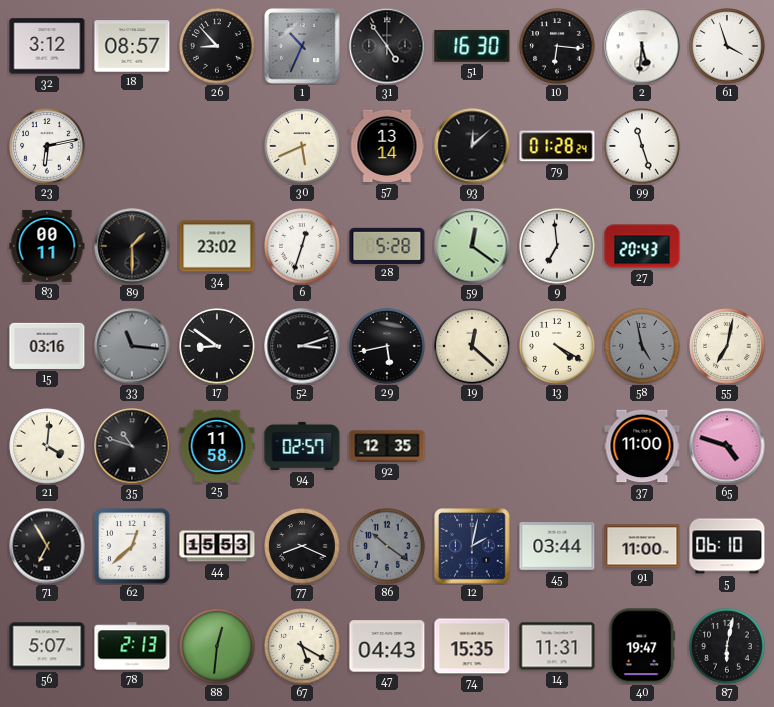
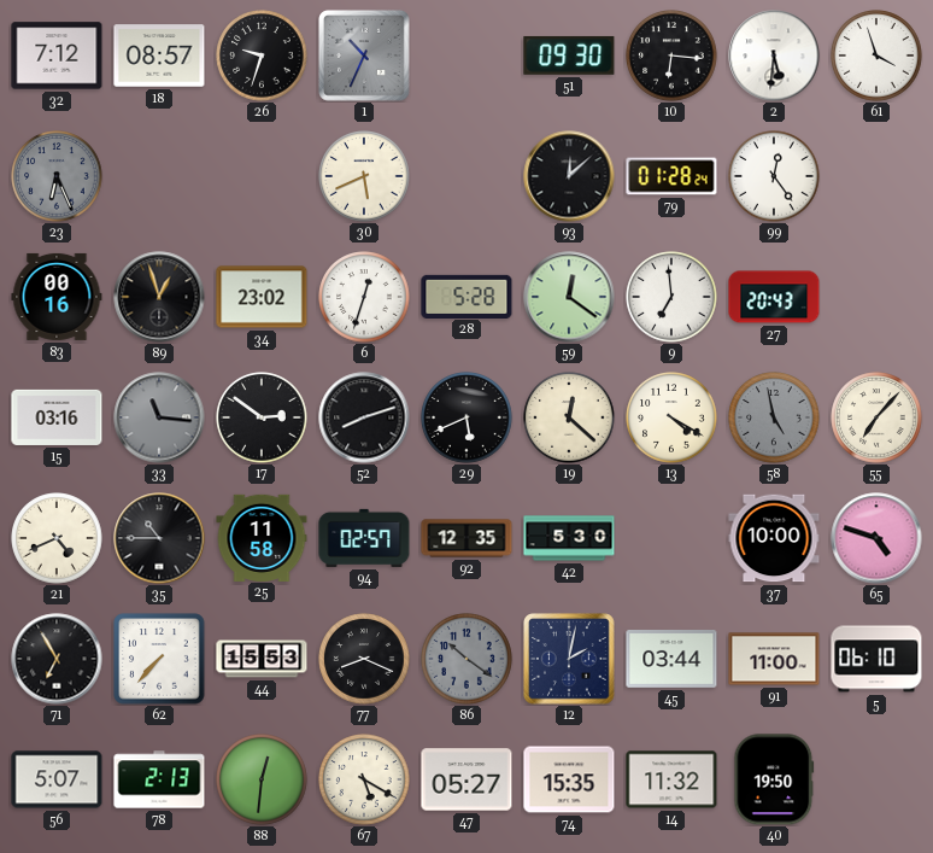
32: 3:12 -> 7:12 (57, 55)
26: 8:53 -> 9:33 (262, 55)
31: 4:54 -> none (387, 46)
51: 16:30 -> 09:30 (569, 55)
23: 6:13 -> 6:26 (57, 176)
23 dial: white -> grey (57, 176)
57: 13:14 -> none (387, 146)
99: 11:27 -> 12:24 (774, 176)
83: 00:11 -> 00:16 (57, 297)
89: 1:30 -> 12:57 (159, 297)
17: 8:51 -> 2:51 (262, 417)
52: 3:12 -> 8:12 (364, 417)
29: 5:43 -> 5:41 (466, 417)
55: 7:02 -> 7:07 (876, 417)
21: 4:01 -> 4:41 (57, 538)
35: 10:48 -> 10:45 (159, 538)
42: none -> 5:30 (569, 538)
37: 11:00 -> 10:00 (774, 538)
62: 12:38 -> 7:37 (159, 659)
47: 04:43 -> 05:27 (466, 779)
14: 11:31 -> 11:32 (671, 779)
40: 19:47 -> 19:50 (774, 779)
87: 6:02 -> none (727, 646)
